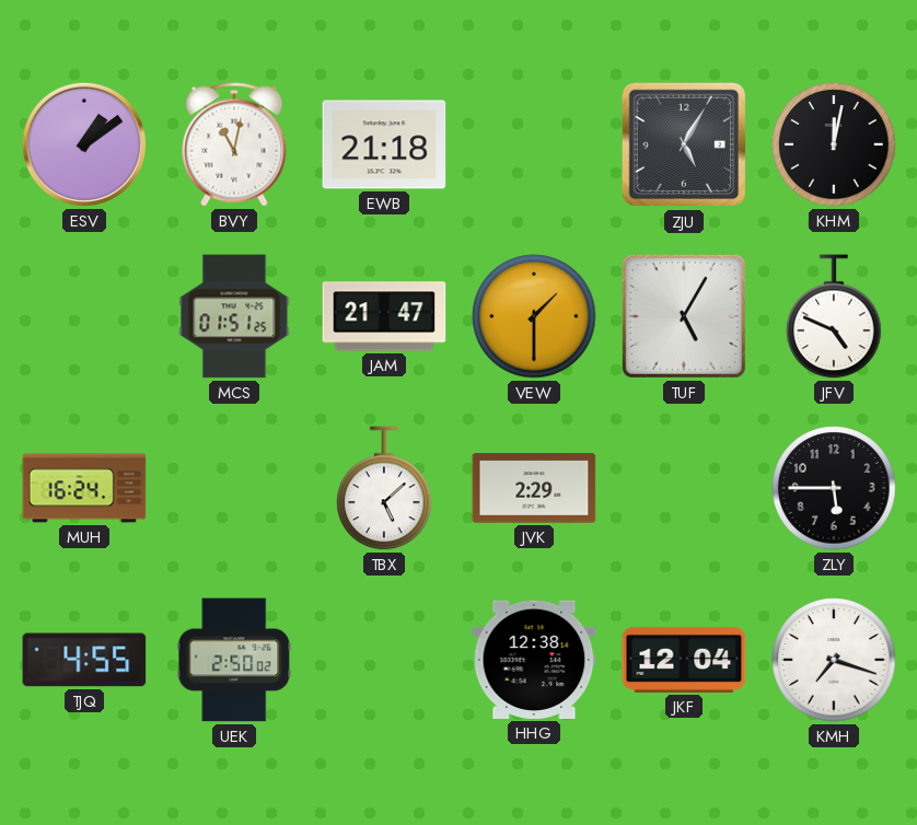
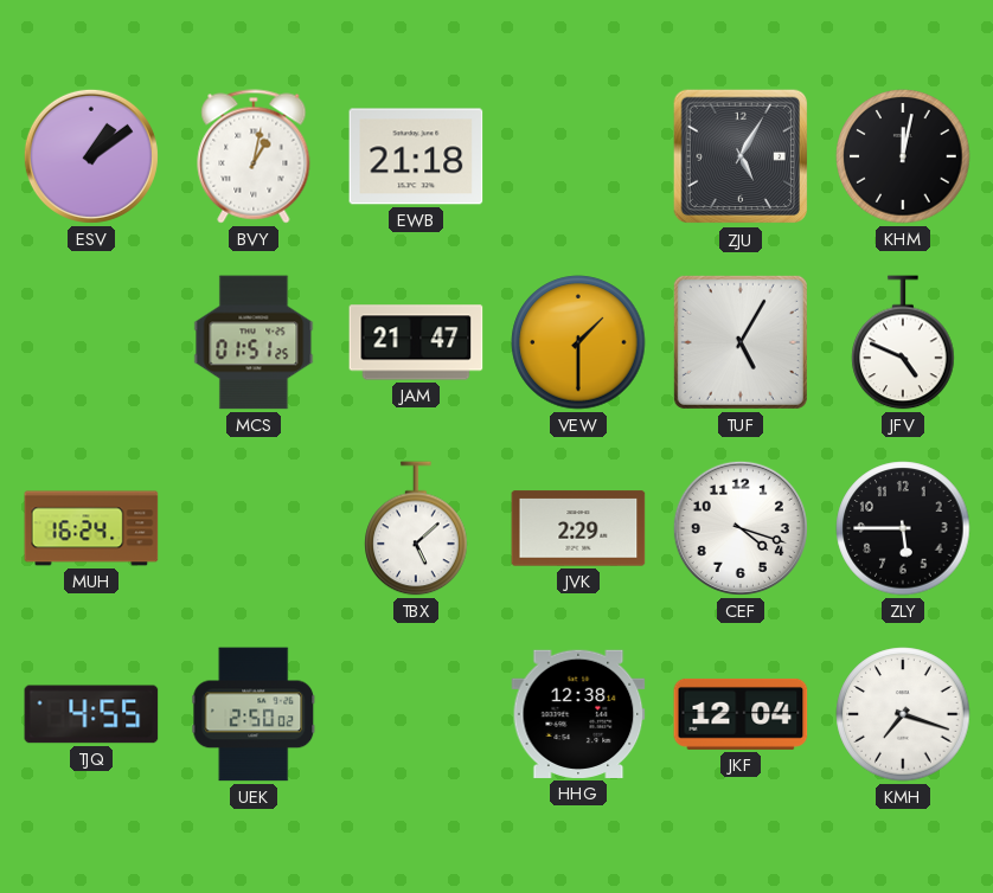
BVY: 11:02 -> 1:02 (254, 156)
CEF: none -> 4:18 (741, 528)
